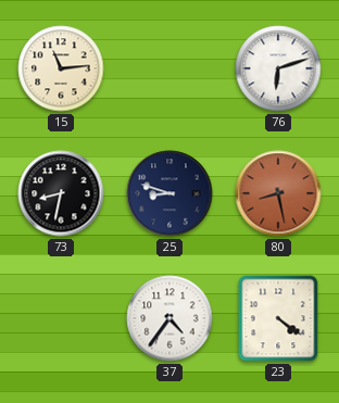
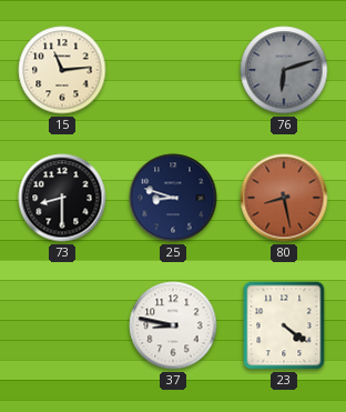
76 dial: white -> grey (284, 70)
73: 8:32 -> 8:30 (62, 198)
37: 4:36 -> 8:47 (173, 325)
